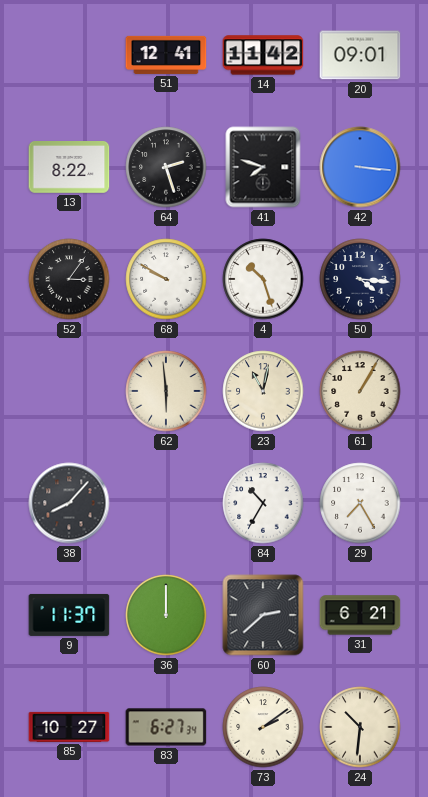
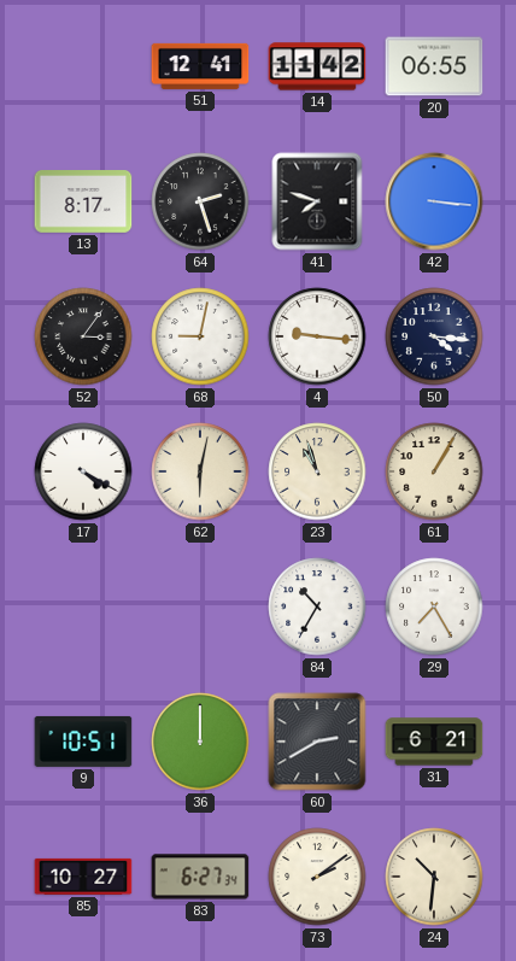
20: 09:01 -> 06:55 (434, 66)
13: 8:22 -> 8:17 (83, 203)
68: 9:50 -> 9:02 (200, 336)
4: 10:27 -> 9:16 (317, 336)
17: none -> 4:20 (83, 471)
62: 5:59 -> 6:02 (200, 471)
23: 11:02 -> 10:57 (317, 471)
38: 8:07 -> none (69, 503)
9: 11:37 -> 10:51 (83, 742)
60: 2:38 -> 2:40 (317, 742)
